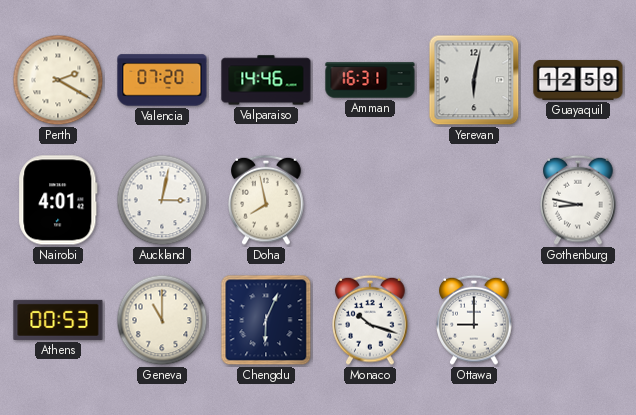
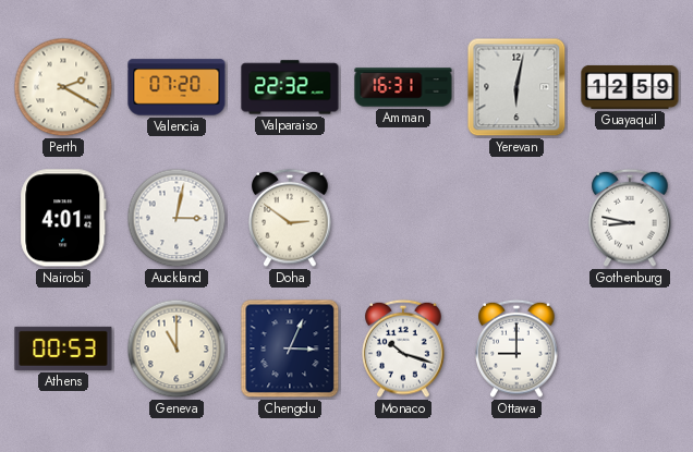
Valparaiso: 14:46 -> 22:32 (290, 87)
Doha: 7:58 -> 2:51 (290, 218)
Chengdu: 6:04 -> 3:04 (290, 349)
